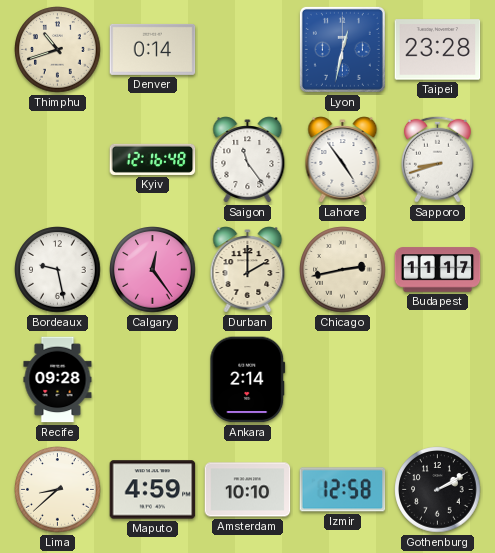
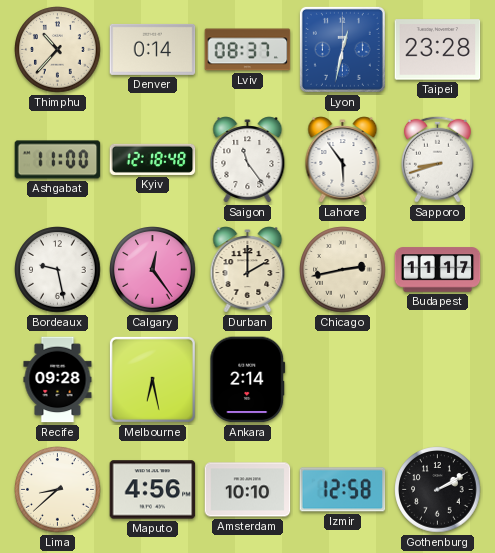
Thimphu: 10:42 -> 10:37 (58, 50)
Lviv: none -> 08:37 (248, 50)
Ashgabat: none -> 11:00 (58, 160)
Kyiv: 12:16 -> 12:18 (153, 159)
Lahore: 4:54 -> 5:54 (343, 160)
Melbourne: none -> 6:28 (152, 379)
Maputo: 4:59 -> 4:56 (153, 490)
